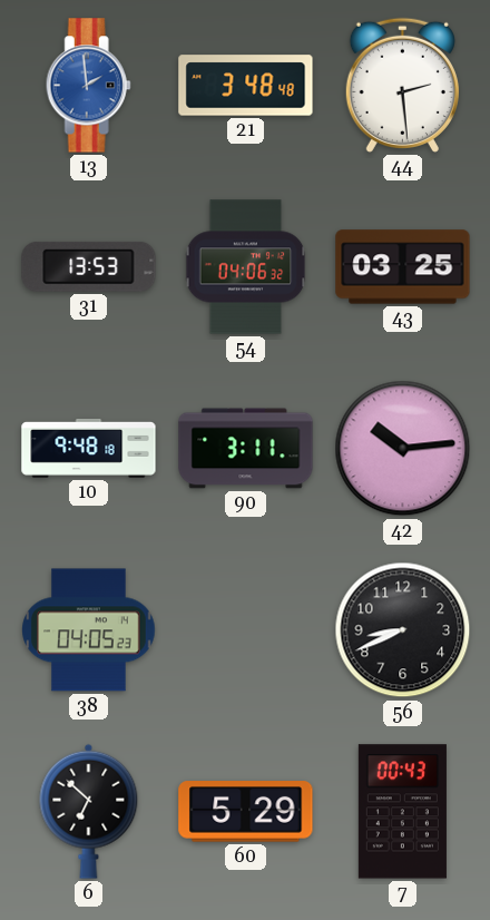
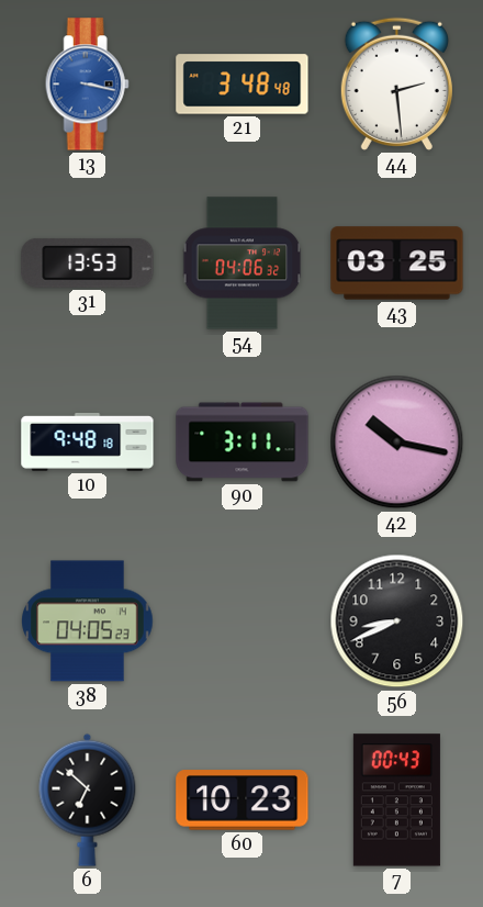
13: 1:59 -> 3:17 (87, 85)
42: 10:14 -> 10:17 (397, 443)
60: 5:29 -> 10:23 (243, 800)
